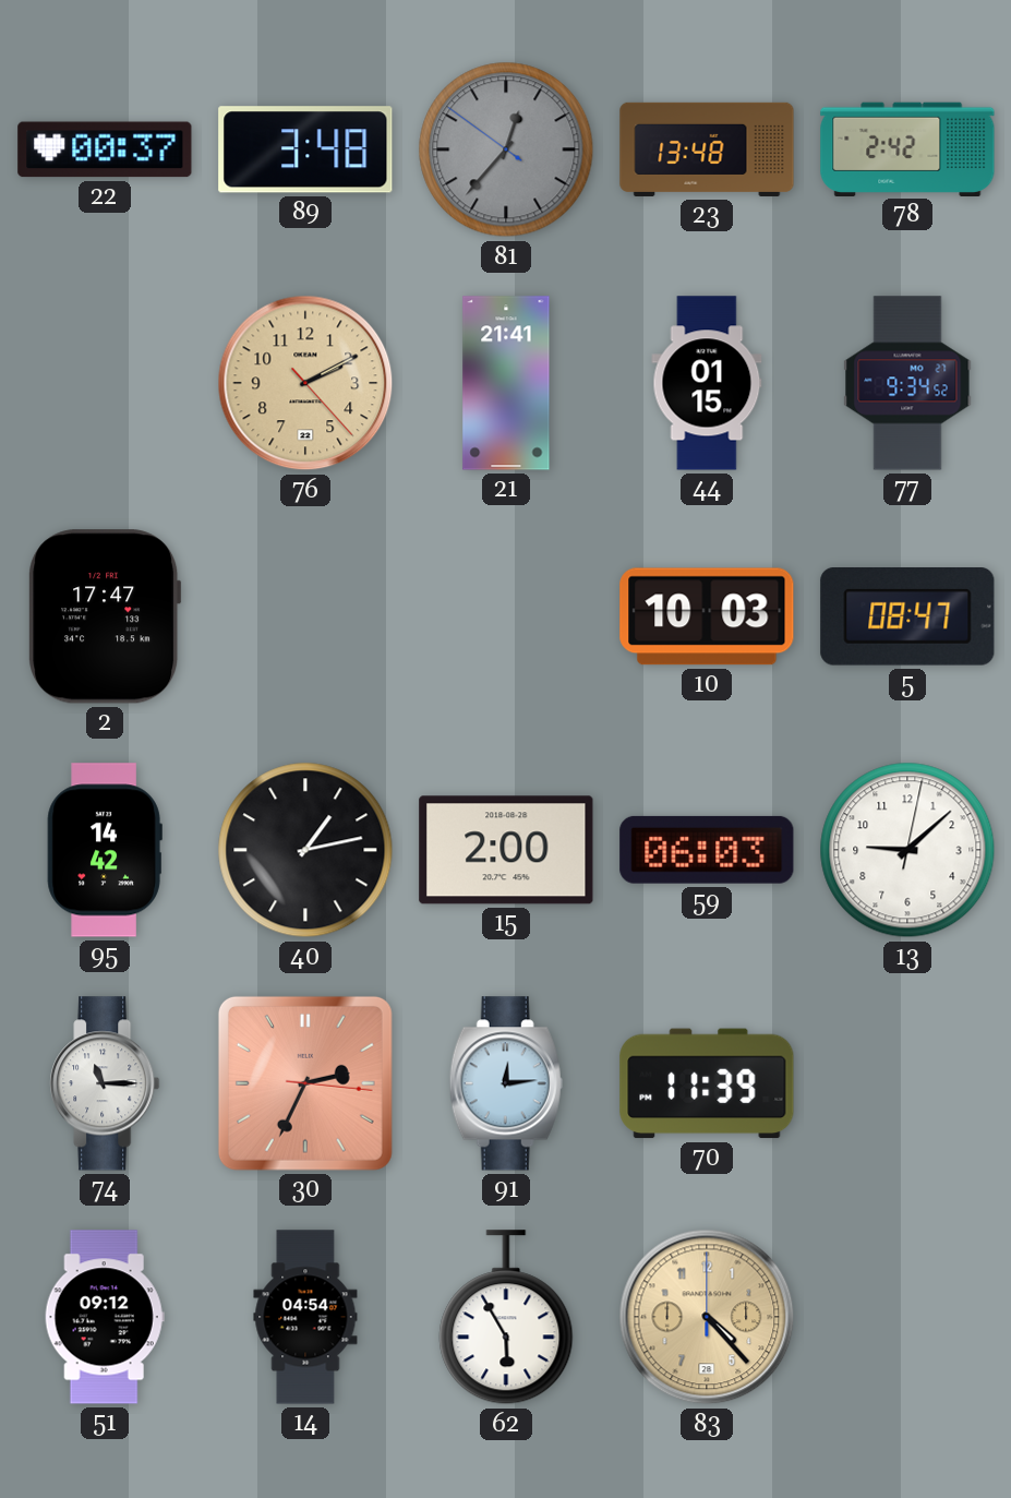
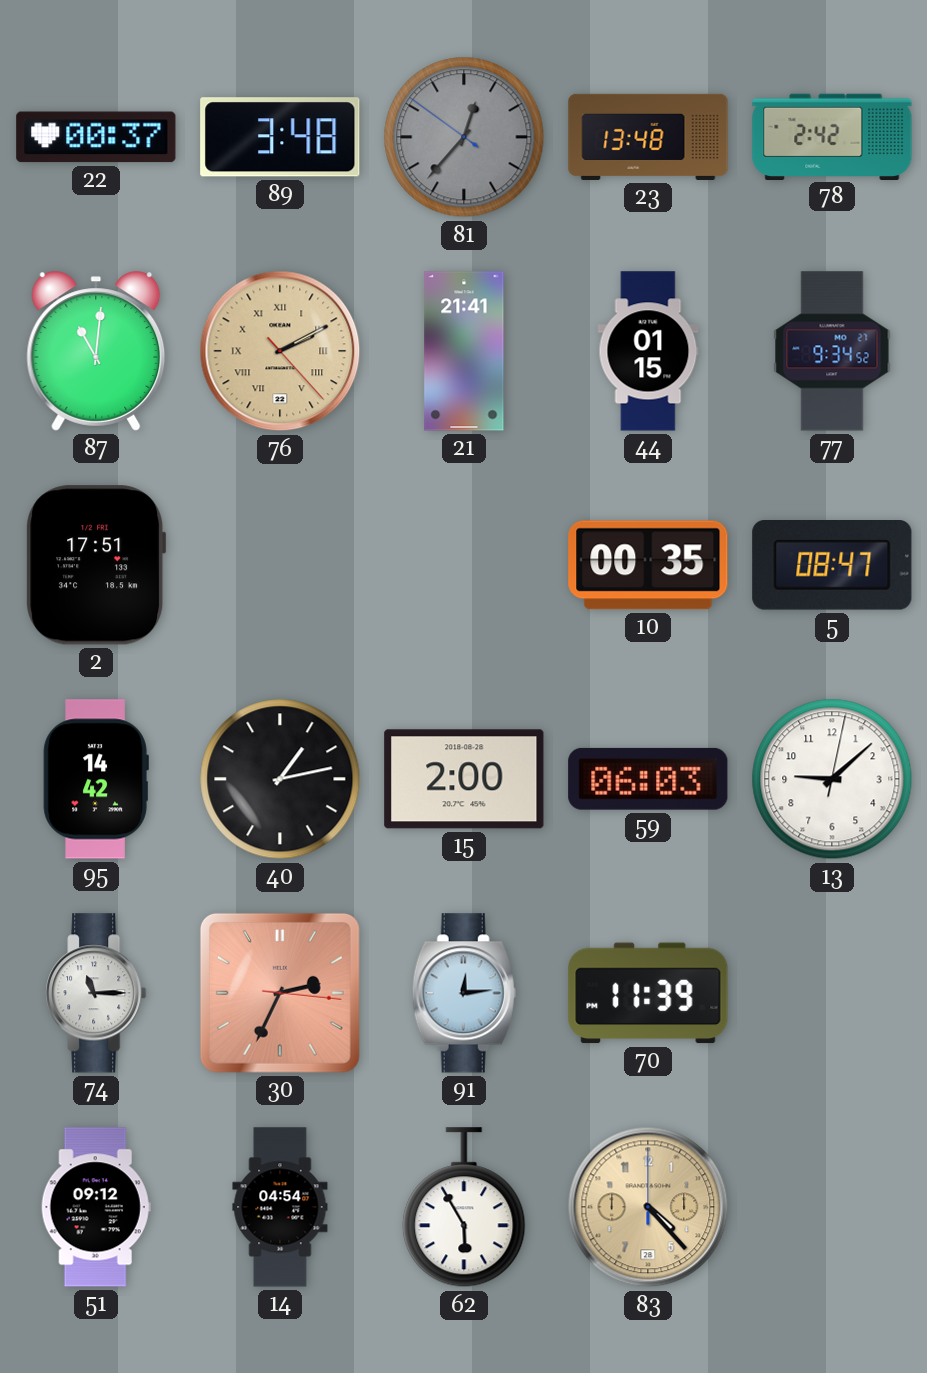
87: none -> 11:01 (96, 351)
76 numerals: Arabic -> Roman (280, 351)
2: 17:47 -> 17:51 (96, 565)
10: 10:03 -> 00:35 (648, 565)
